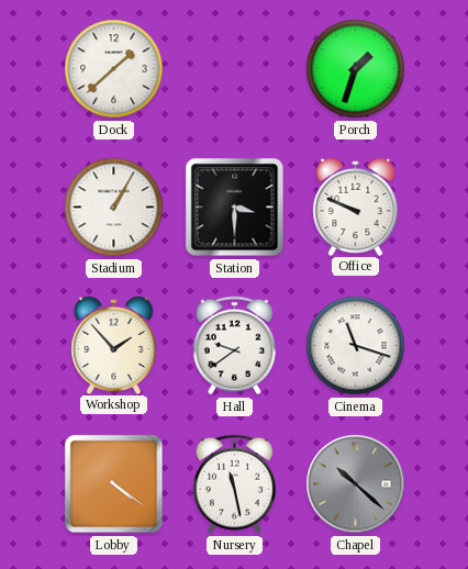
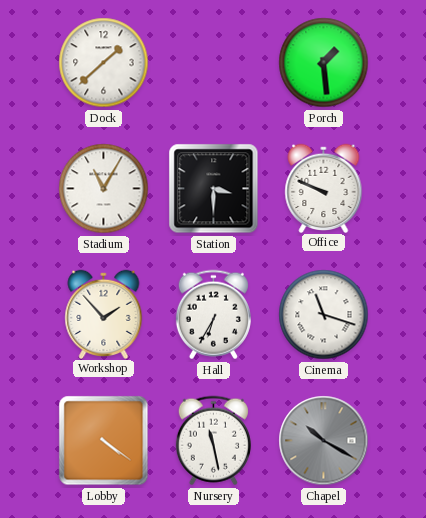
Porch: 1:33 -> 1:29 (324, 63)
Stadium: 1:05 -> 11:05 (104, 189)
Hall: 9:39 -> 6:35 (213, 315)
Chapel: 10:22 -> 10:20 (324, 441)
